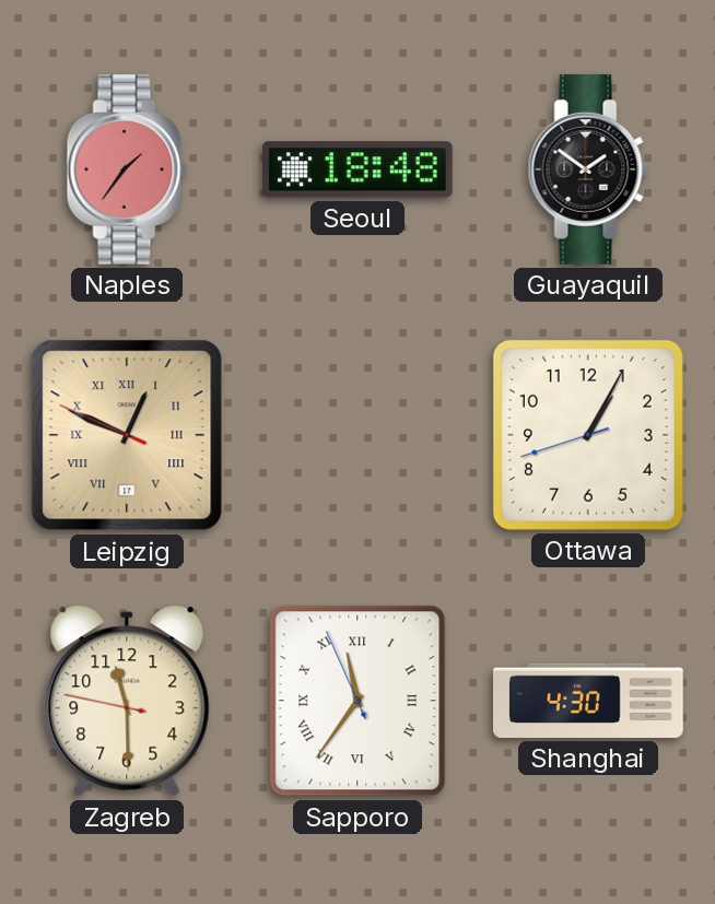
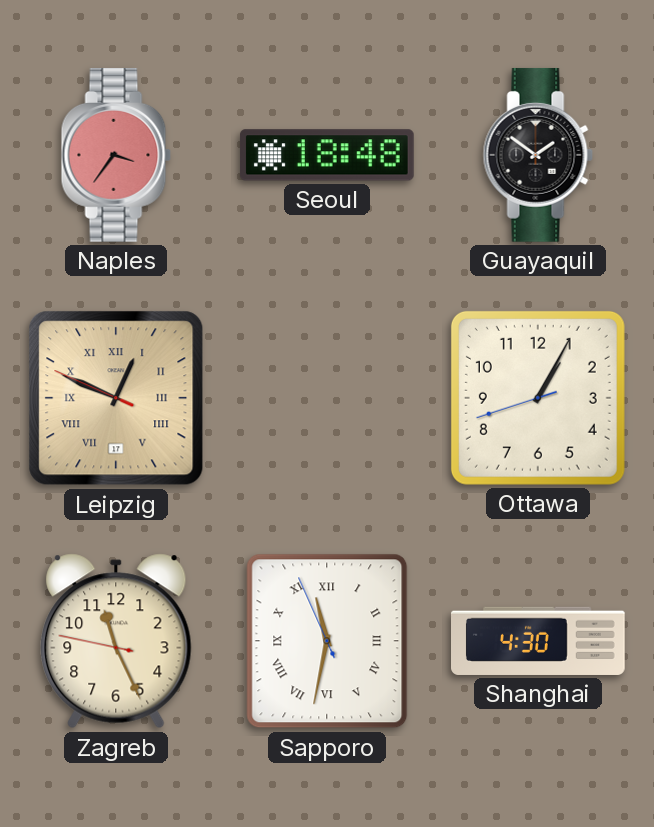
Naples: 1:36 -> 3:36 (116, 155)
Zagreb: 11:29 -> 11:25 (116, 641)
Sapporo: 11:35 -> 11:31 (327, 641)
